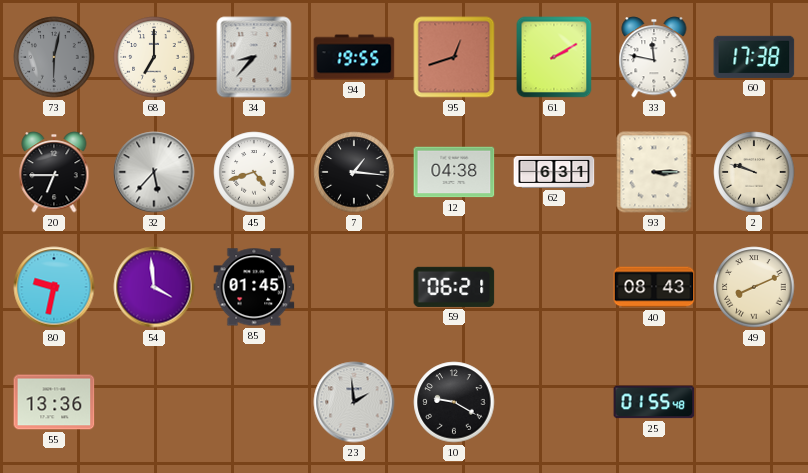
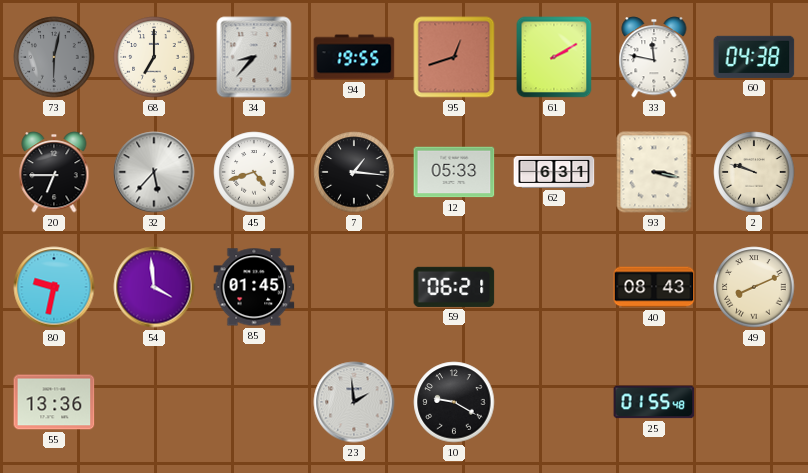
60: 17:38 -> 04:38 (754, 57)
12: 04:38 -> 05:33 (454, 172)
93: 3:15 -> 3:17 (654, 172)
